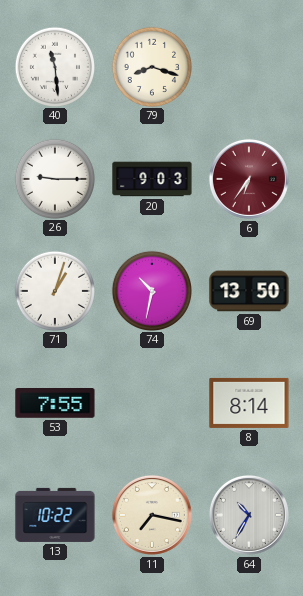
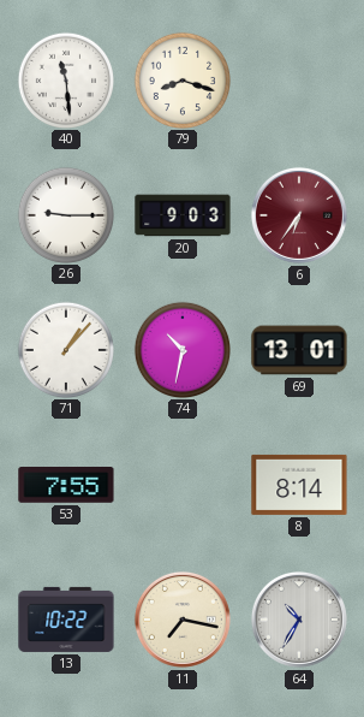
71: 1:03 -> 1:07 (65, 349)
69: 13:50 -> 13:01 (299, 350)
